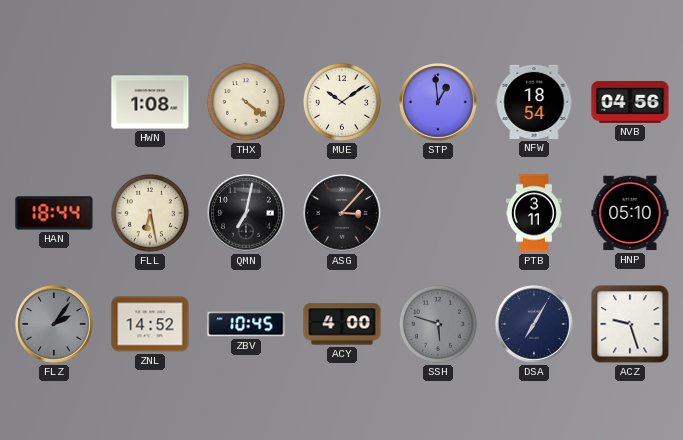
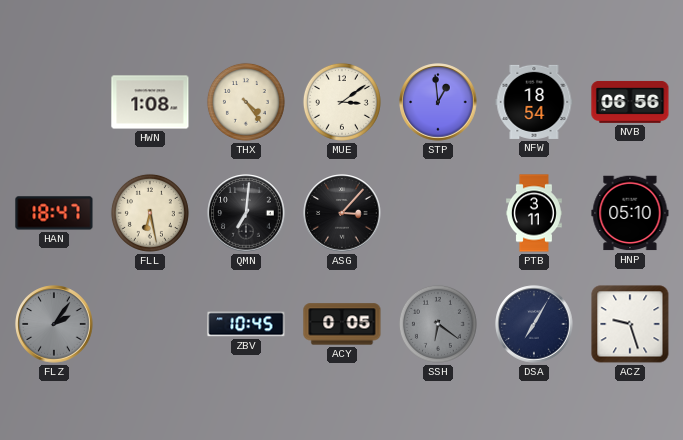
THX: 4:21 -> 4:24 (246, 102)
MUE: 10:09 -> 3:09 (342, 102)
NVB: 04:56 -> 06:56 (630, 102)
HAN: 18:44 -> 18:47 (54, 213)
QMN: 7:02 -> 7:01 (246, 213)
ZNL: 14:52 -> none (150, 324)
ACY: 4:00 -> 0:05 (342, 324)
SSH: 5:48 -> 6:21 (438, 324)
